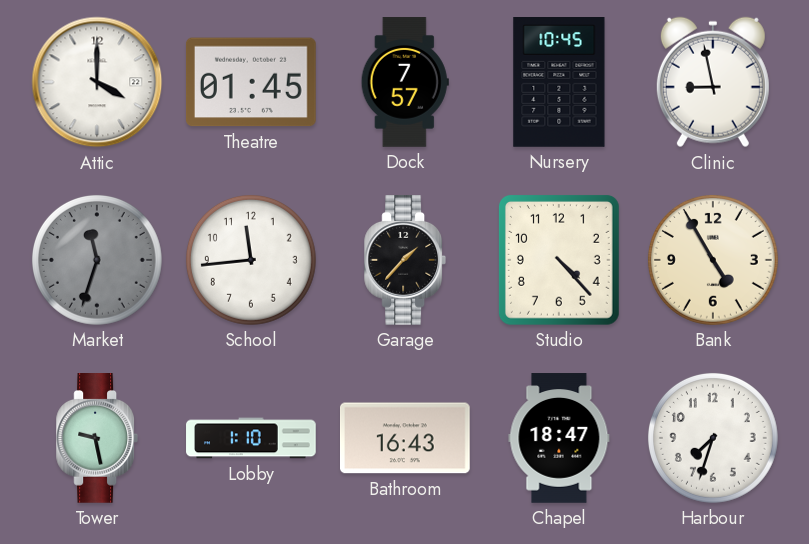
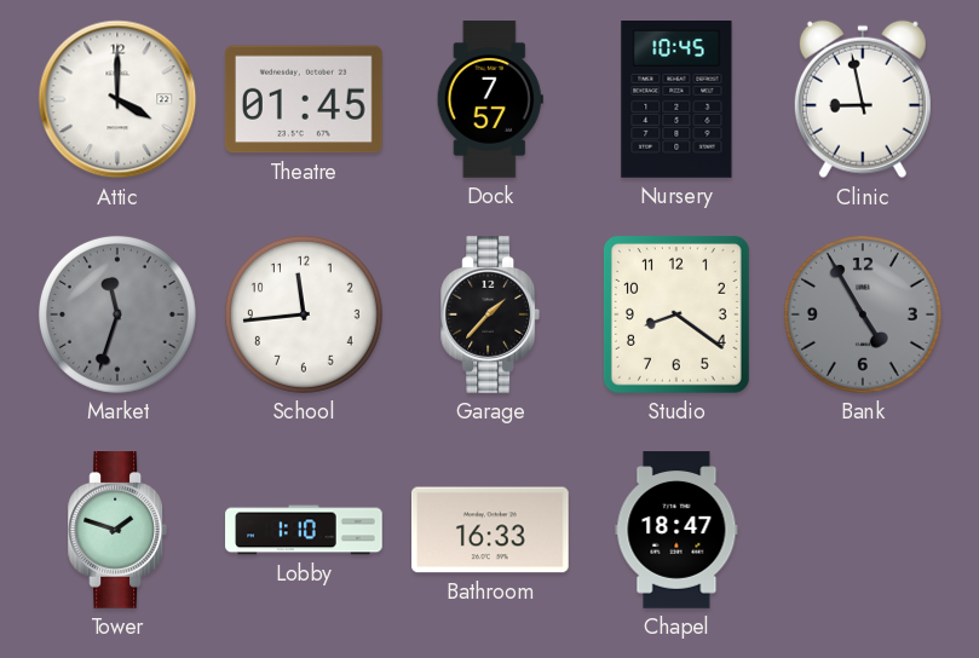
Studio: 4:23 -> 8:21 (676, 314)
Bank dial: cream -> grey (863, 314)
Tower: 9:28 -> 1:48 (116, 531)
Bathroom: 16:43 -> 16:33 (491, 530)
Harbour: 7:33 -> none (713, 438)
